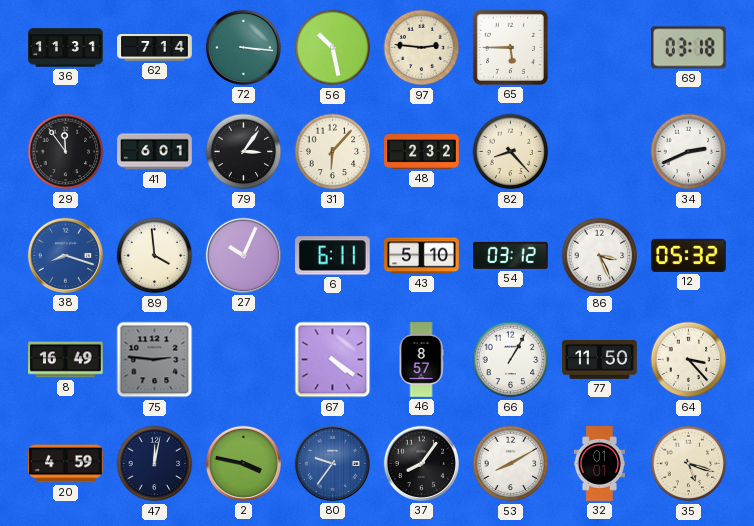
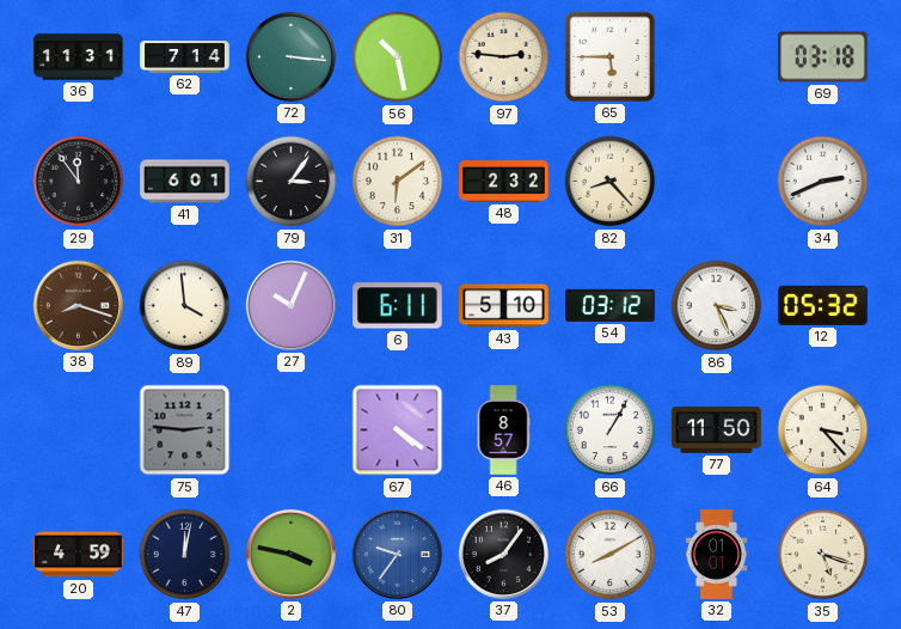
31: 6:07 -> 6:09 (398, 182)
38 dial: blue -> brown (78, 305)
8: 16:49 -> none (66, 360)
